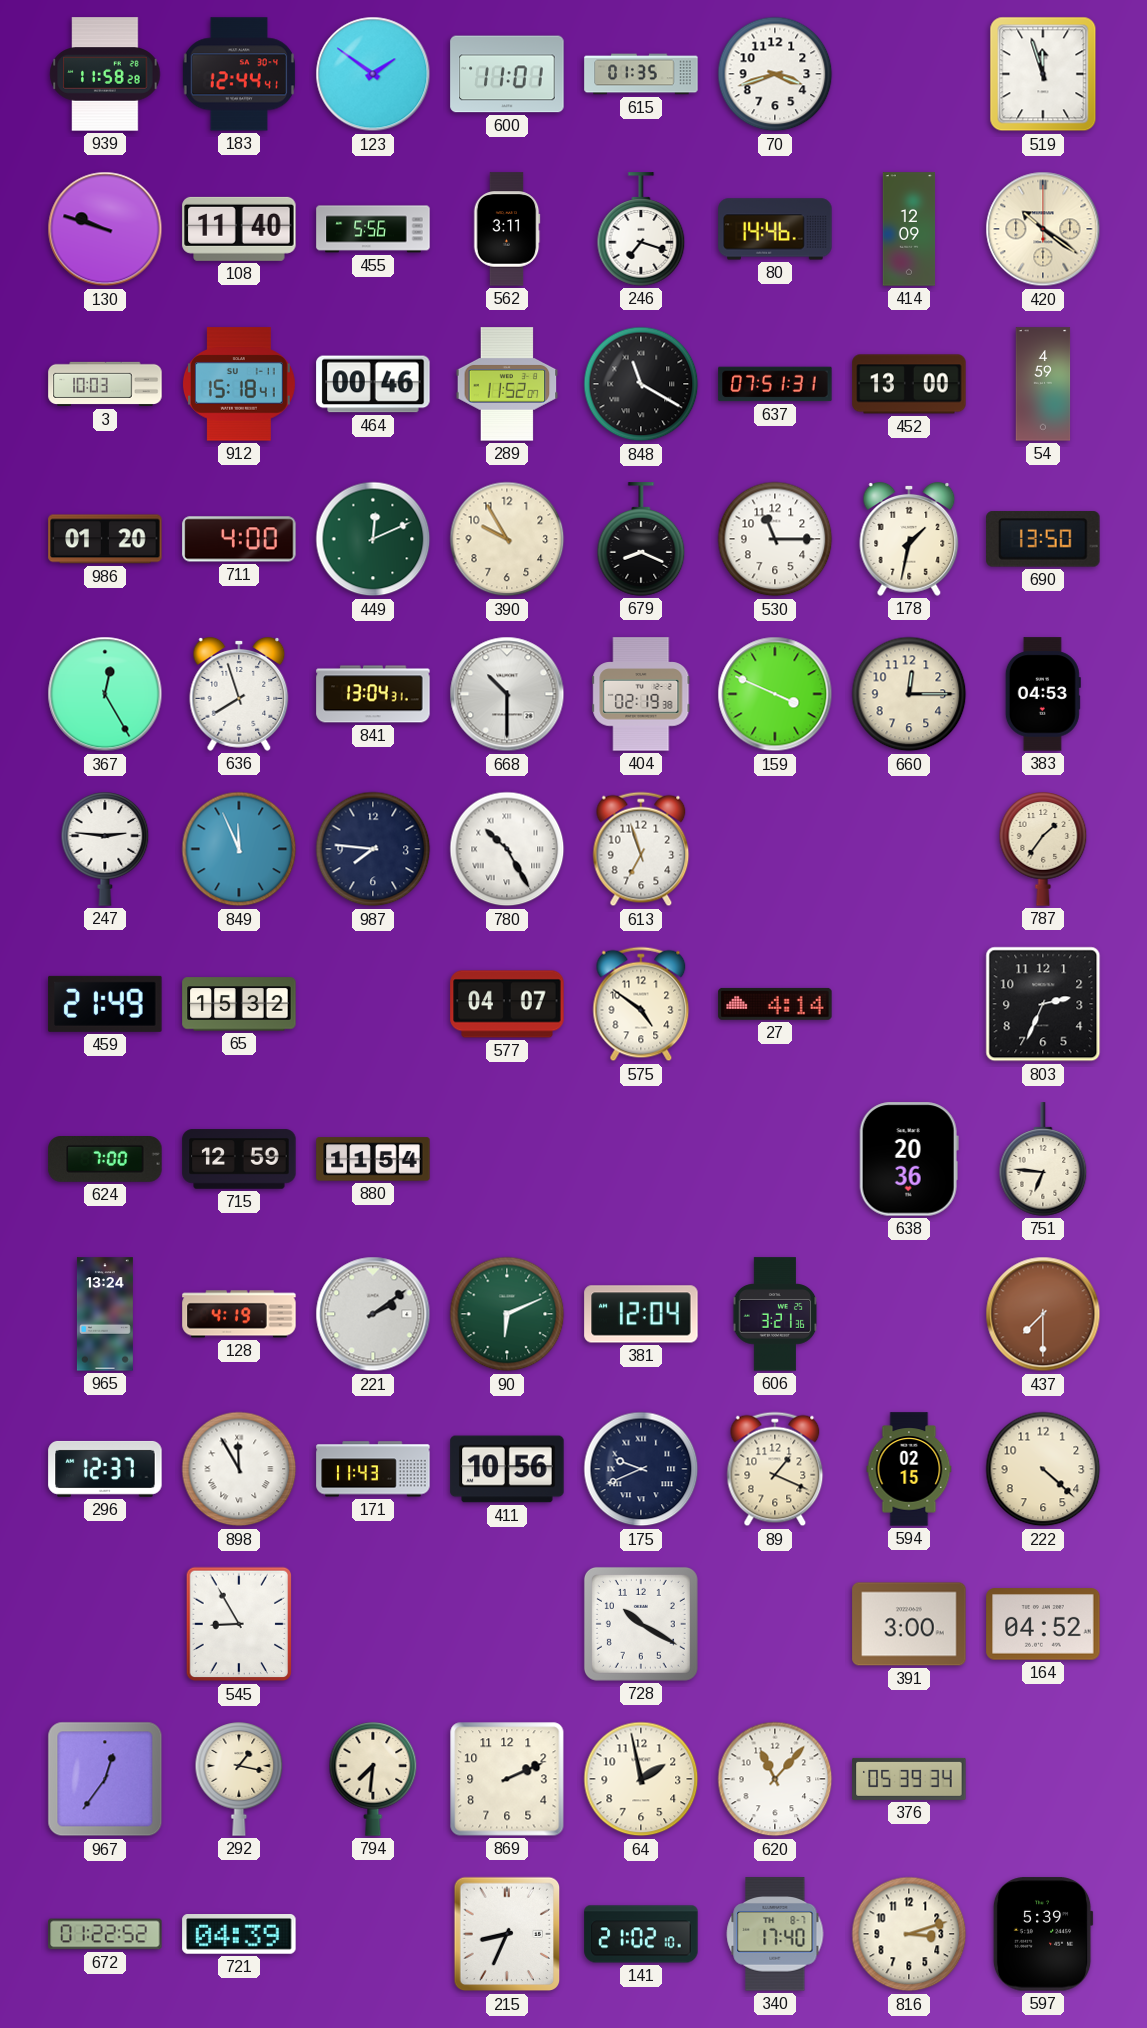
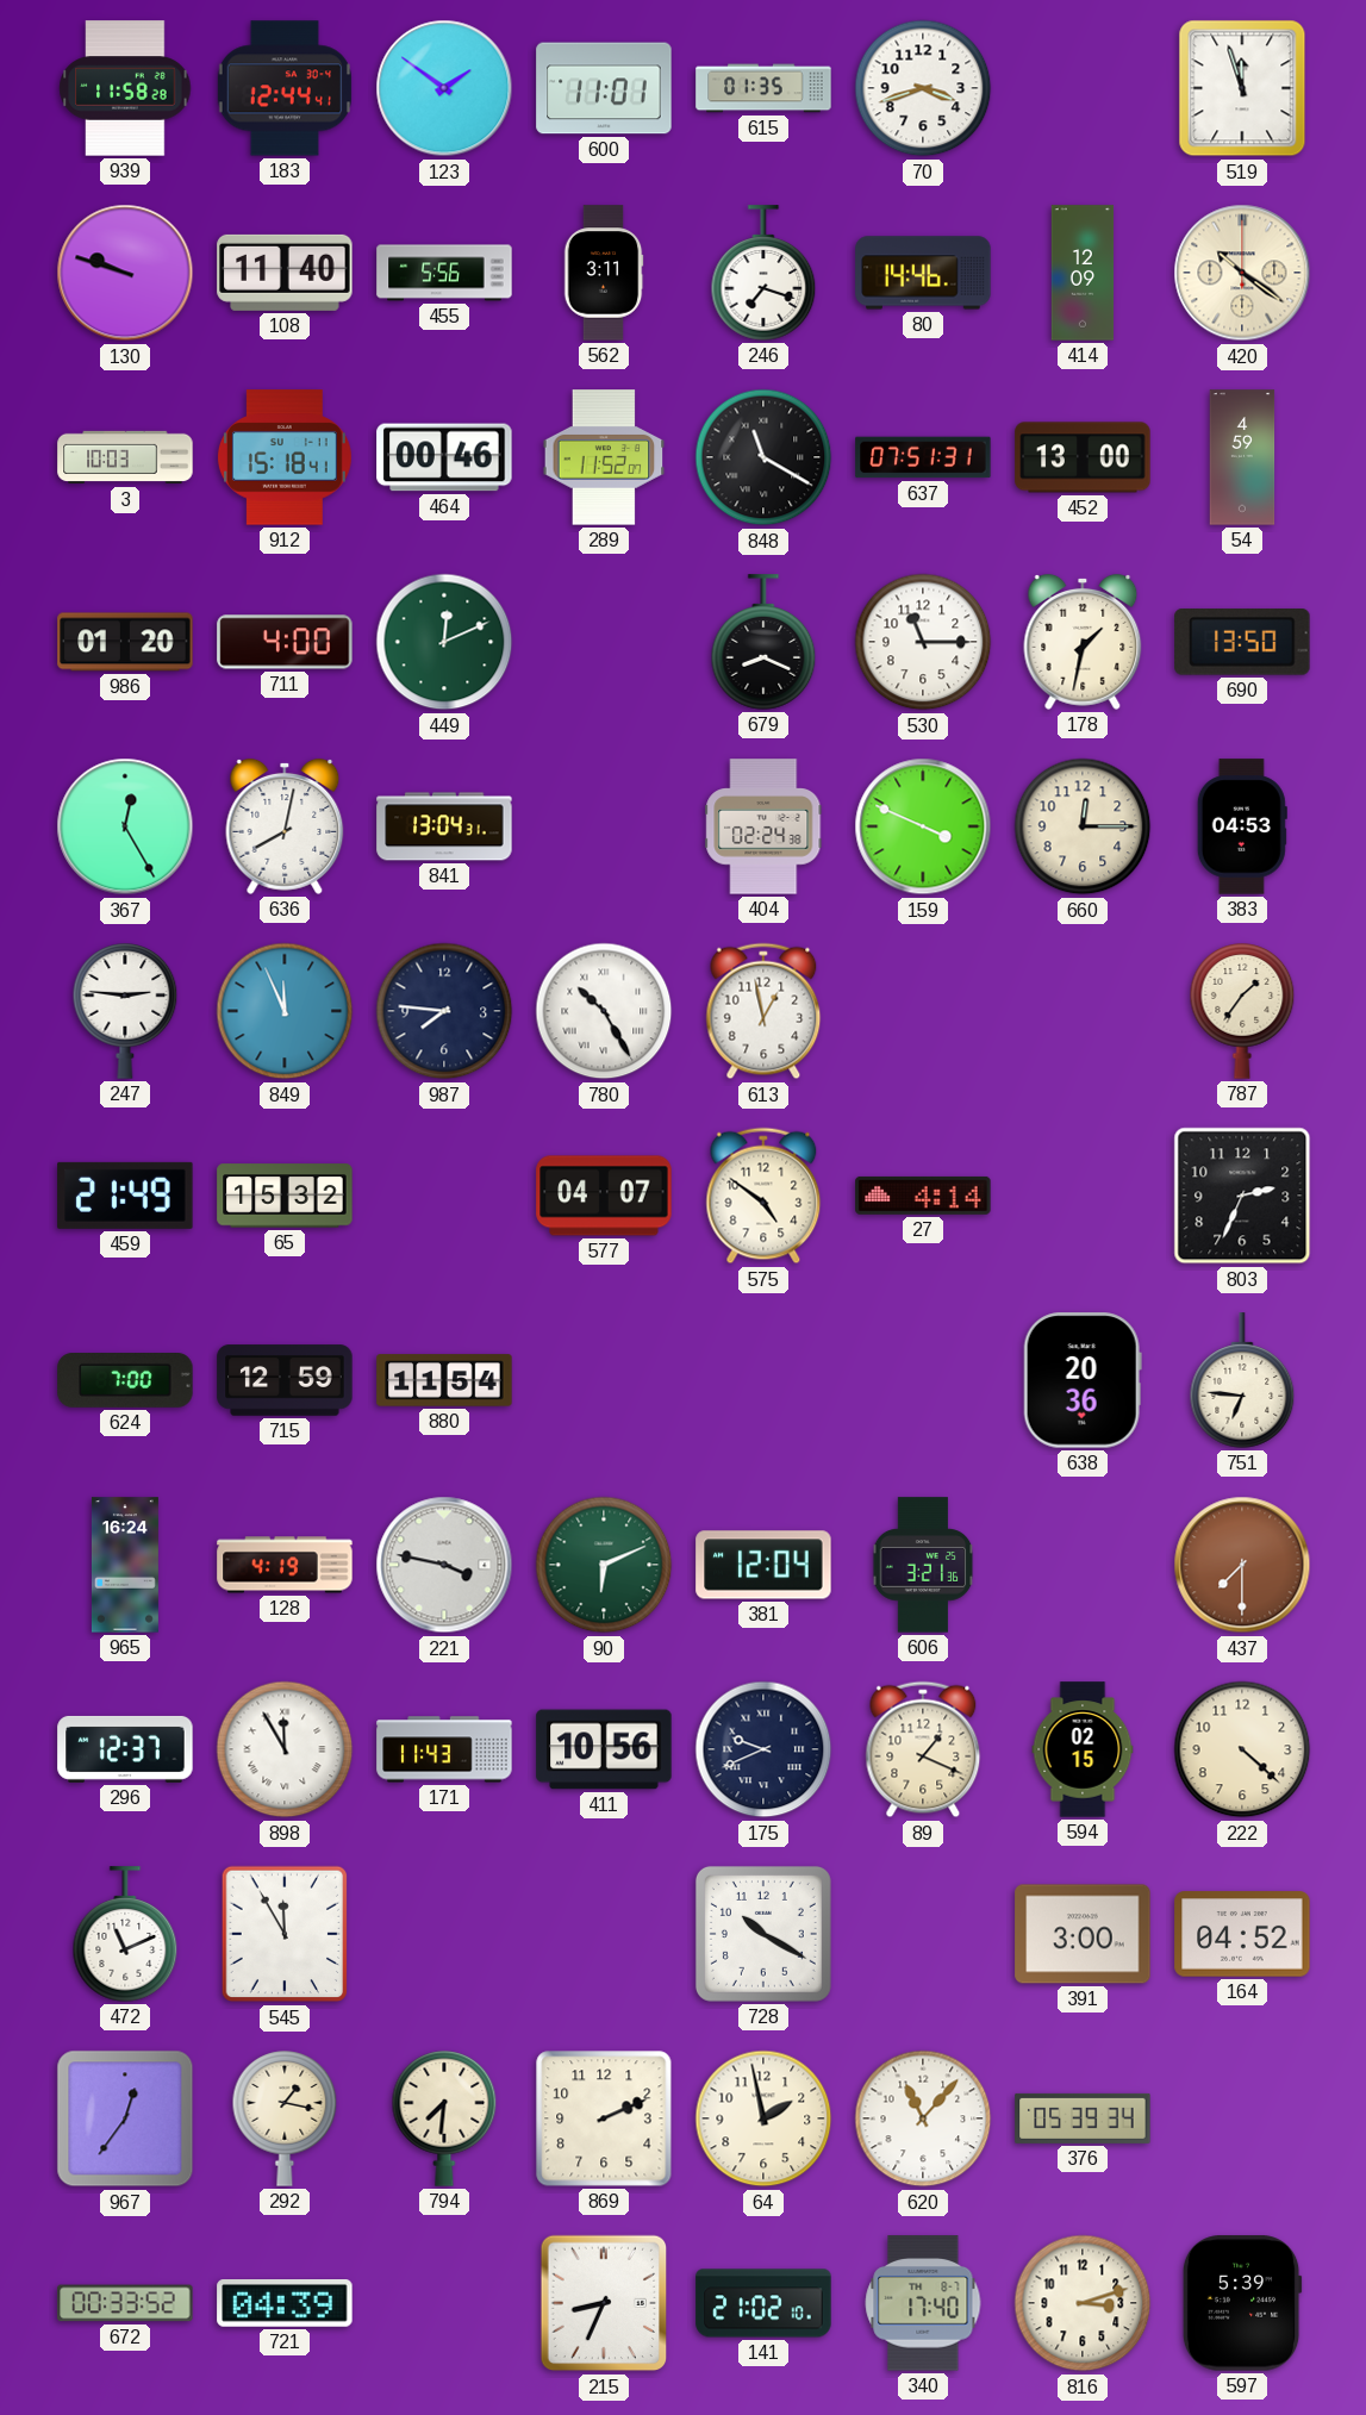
390: 9:55 -> none (507, 539)
636: 7:57 -> 8:02 (285, 826)
668: 10:30 -> none (507, 694)
404: 02:19 -> 02:24 (763, 826)
613: 6:57 -> 12:58 (763, 1011)
965: 13:24 -> 16:24 (125, 1565)
221: 2:09 -> 3:47 (444, 1565)
472: none -> 11:11 (125, 1934)
545: 8:55 -> 11:55 (283, 1934)
672: 01:22 -> 00:33 (125, 2303)
